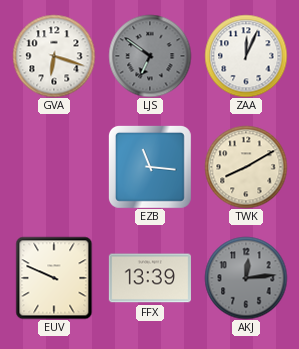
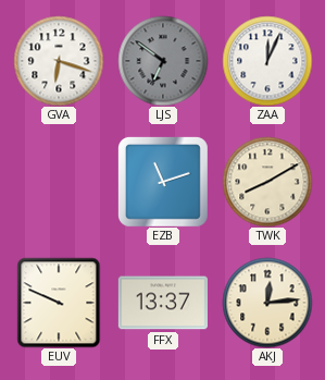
EZB: 11:16 -> 11:12 (163, 182)
FFX: 13:39 -> 13:37 (163, 303)
AKJ dial: grey -> cream (267, 303)
